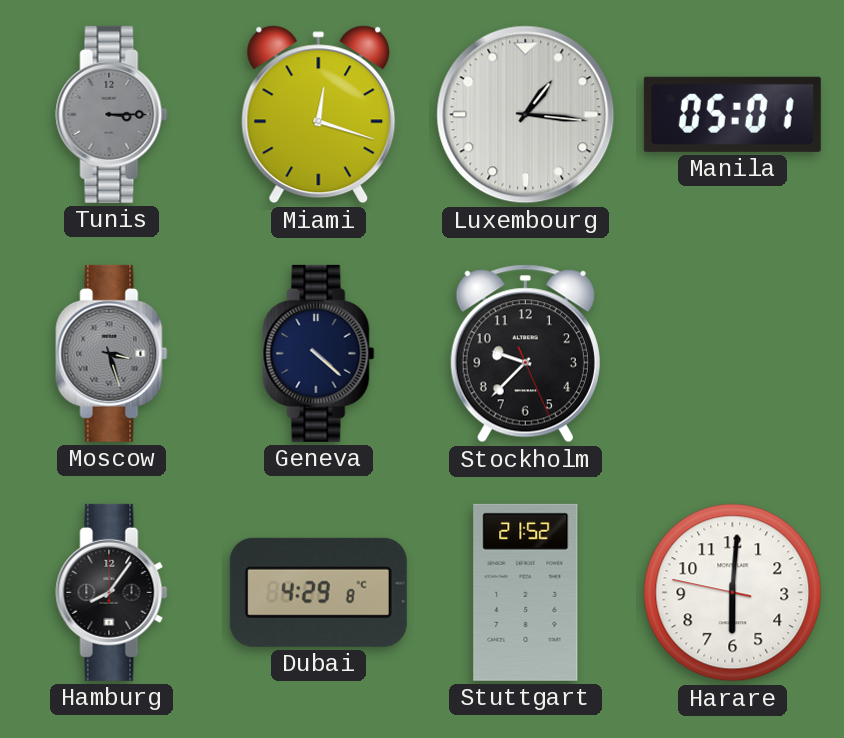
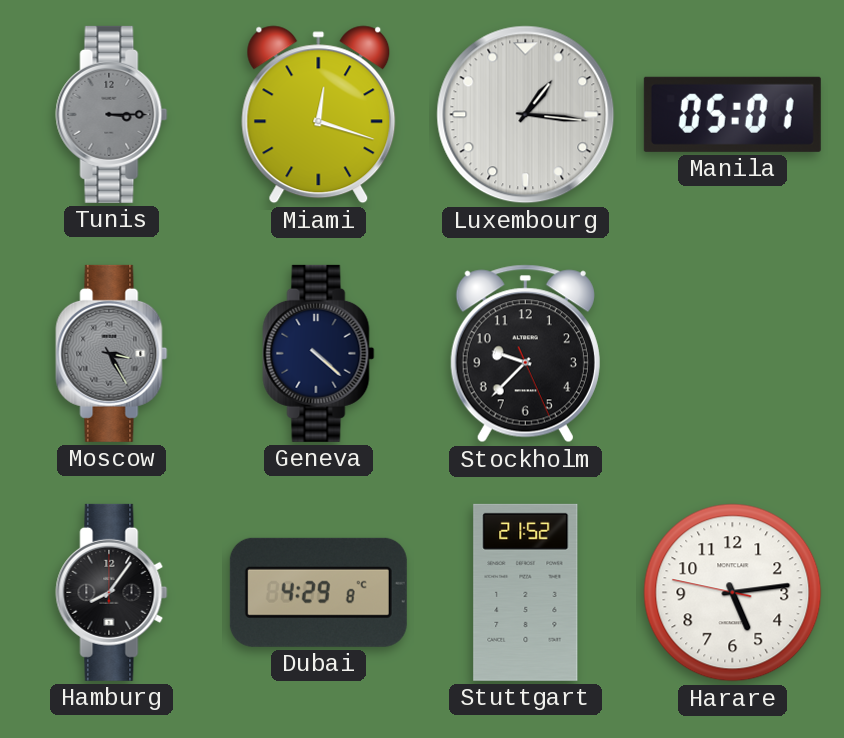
Moscow: 3:27 -> 3:25 (112, 353)
Harare: 6:00 -> 5:13 (733, 593)
